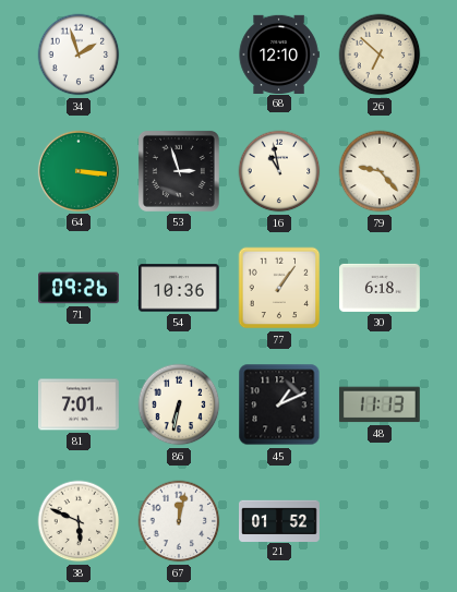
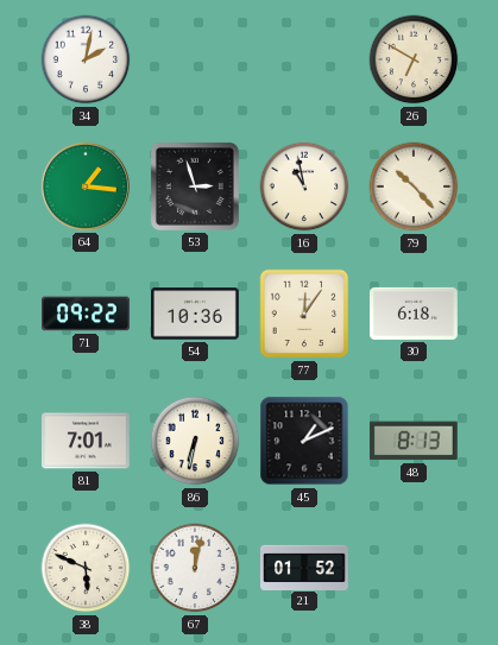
34: 1:57 -> 2:02 (86, 59)
68: 12:10 -> none (279, 53)
26: 6:52 -> 6:50 (414, 59)
64: 3:16 -> 1:16 (86, 186)
79: 9:23 -> 10:23 (414, 186)
71: 09:26 -> 09:22 (87, 314)
77: 1:06 -> 12:06 (304, 314)
48: 11:13 -> 8:13 (414, 441)
